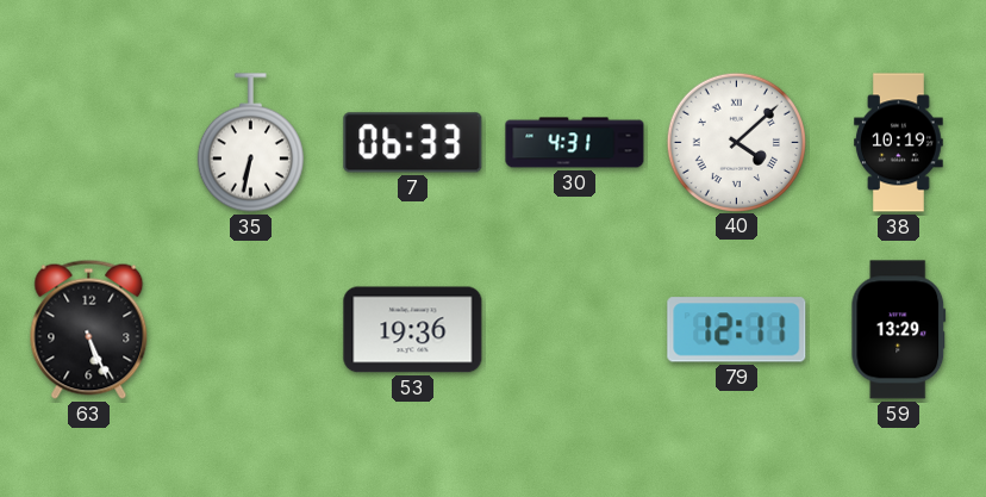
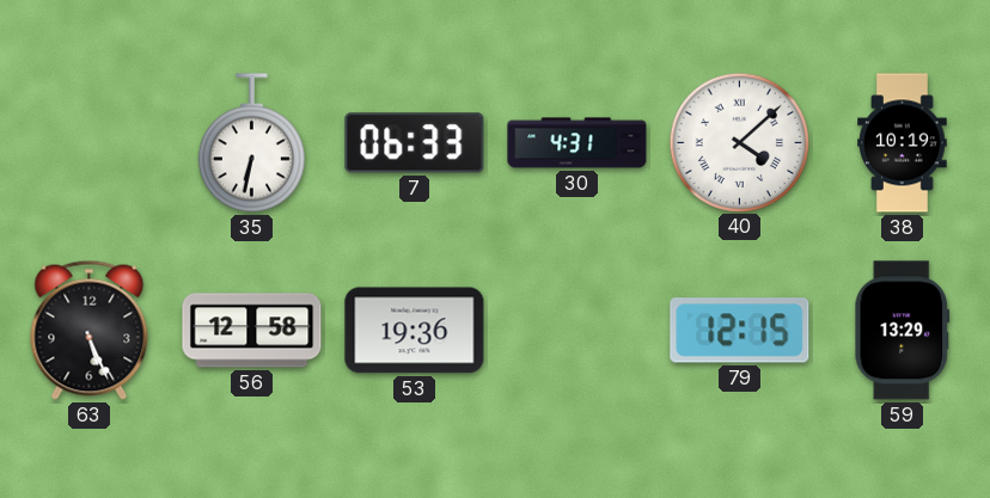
56: none -> 12:58 (252, 331)
79: 12:11 -> 12:15 (740, 331)
